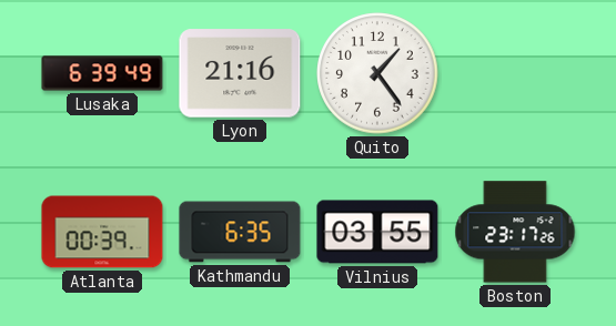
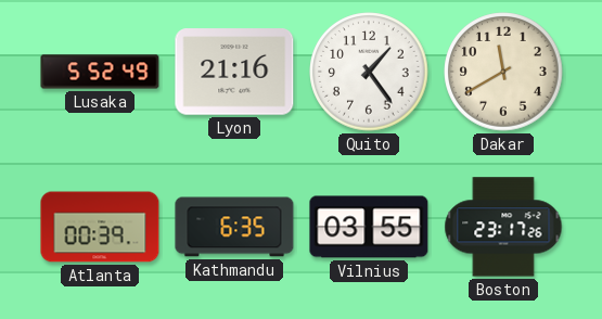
Lusaka: 6:39 -> 5:52 (100, 72)
Dakar: none -> 11:40 (503, 72)
